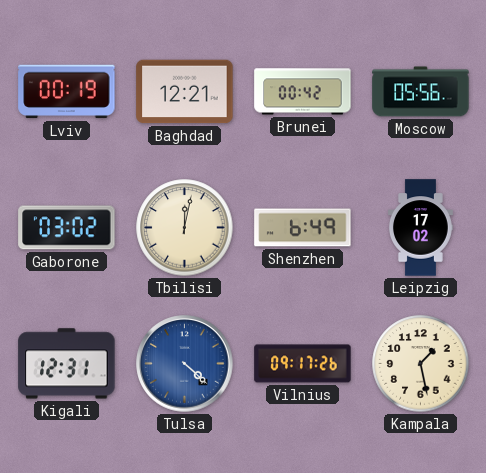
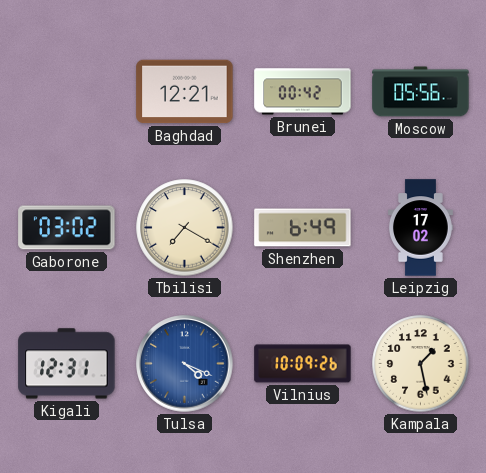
Lviv: 00:19 -> none (67, 92)
Tbilisi: 12:02 -> 7:20 (185, 228)
Tulsa: 4:22 -> 4:19 (185, 364)
Vilnius: 09:17 -> 10:09 (303, 364)
